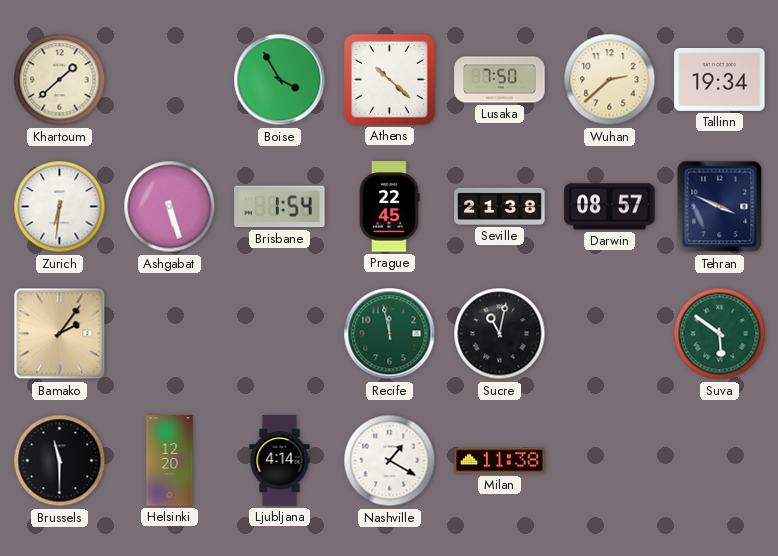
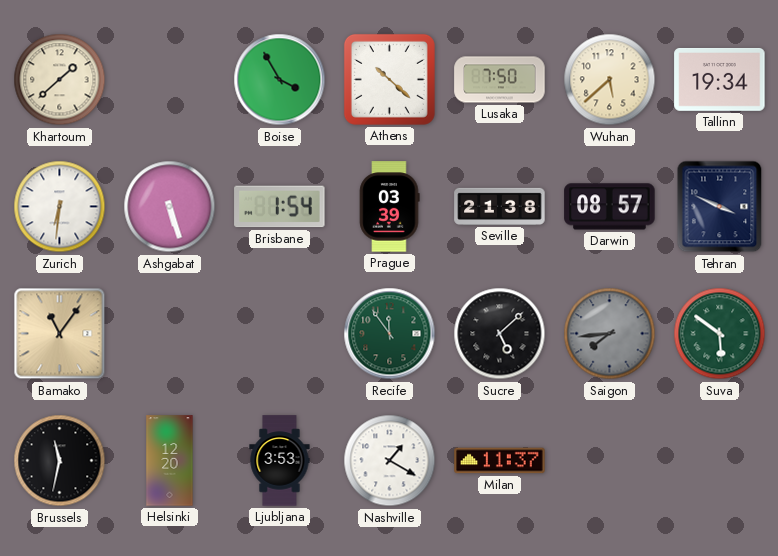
Wuhan: 2:38 -> 5:38 (610, 80)
Prague: 22:45 -> 03:39 (389, 207)
Bamako: 2:06 -> 11:06 (60, 334)
Recife: 11:58 -> 11:54 (390, 334)
Sucre: 11:02 -> 5:08 (500, 334)
Saigon: none -> 7:44 (610, 334)
Brussels: 11:30 -> 11:32 (60, 461)
Ljubljana: 4:14 -> 3:53 (280, 461)
Milan: 11:38 -> 11:37 (500, 461)
